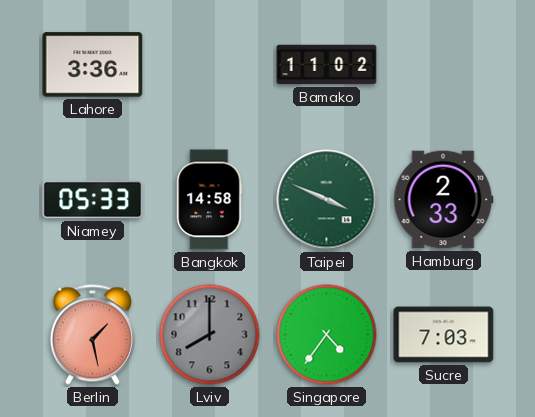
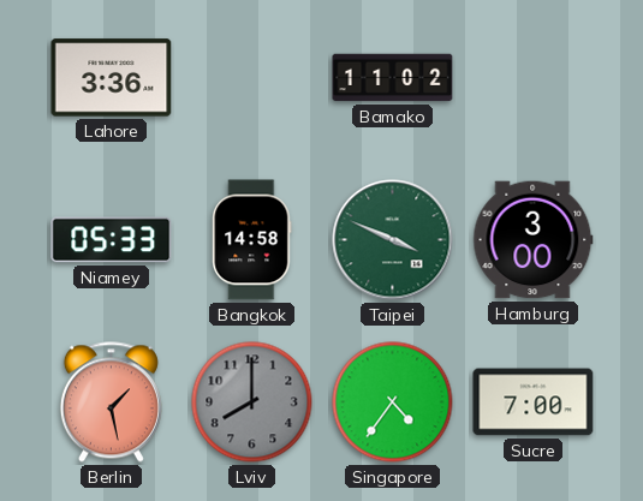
Hamburg: 2:33 -> 3:00 (534, 240)
Sucre: 7:03 -> 7:00 (534, 402)
